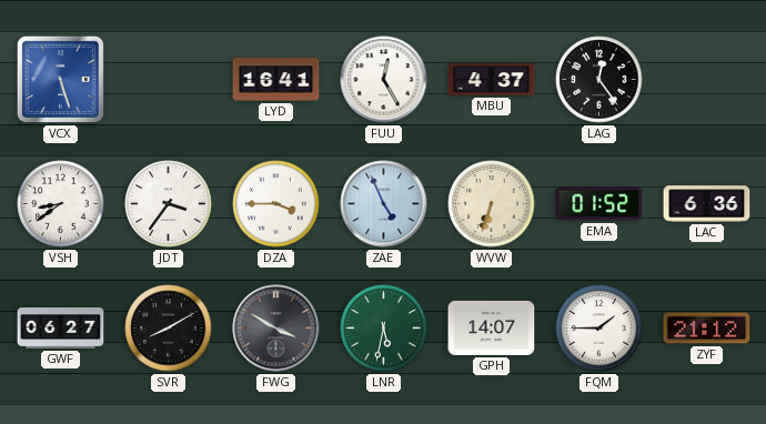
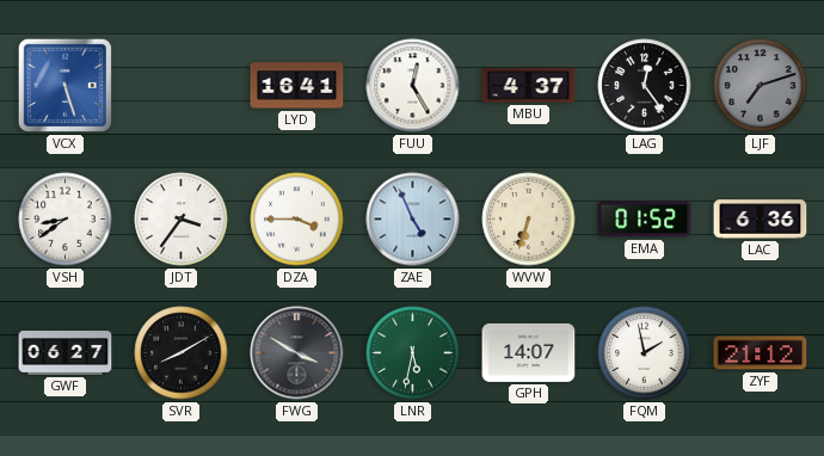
LJF: none -> 7:12 (761, 86)
FQM: 1:45 -> 1:58 (645, 353)
